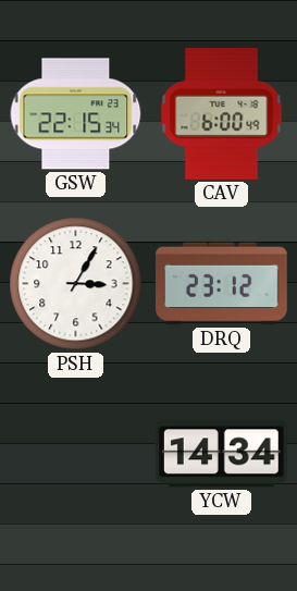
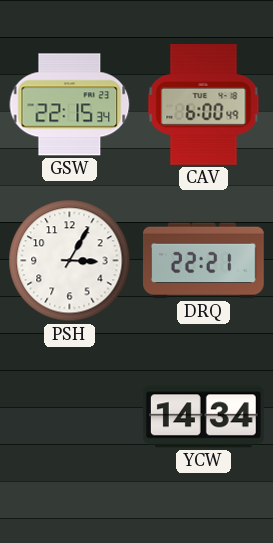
DRQ: 23:12 -> 22:21 (204, 261)
